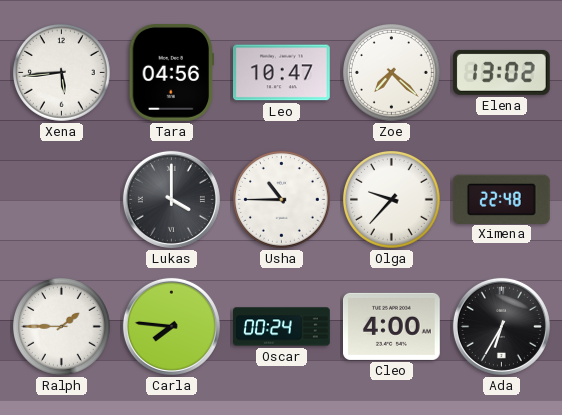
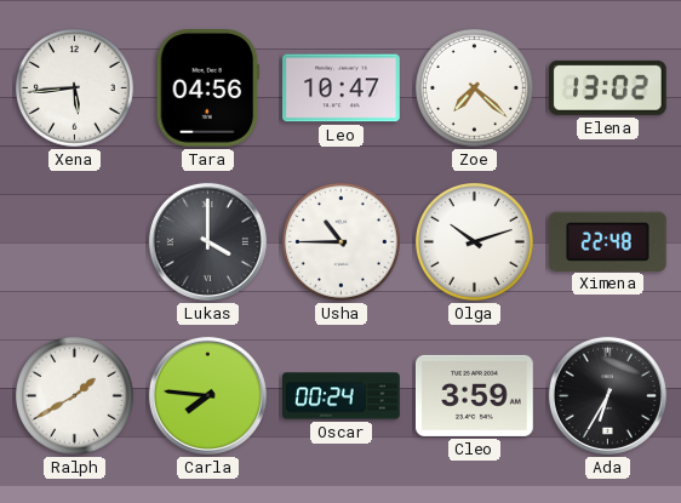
Olga: 9:37 -> 10:12 (475, 242)
Ralph: 1:45 -> 1:40 (75, 396)
Cleo: 4:00 -> 3:59 (475, 395)
